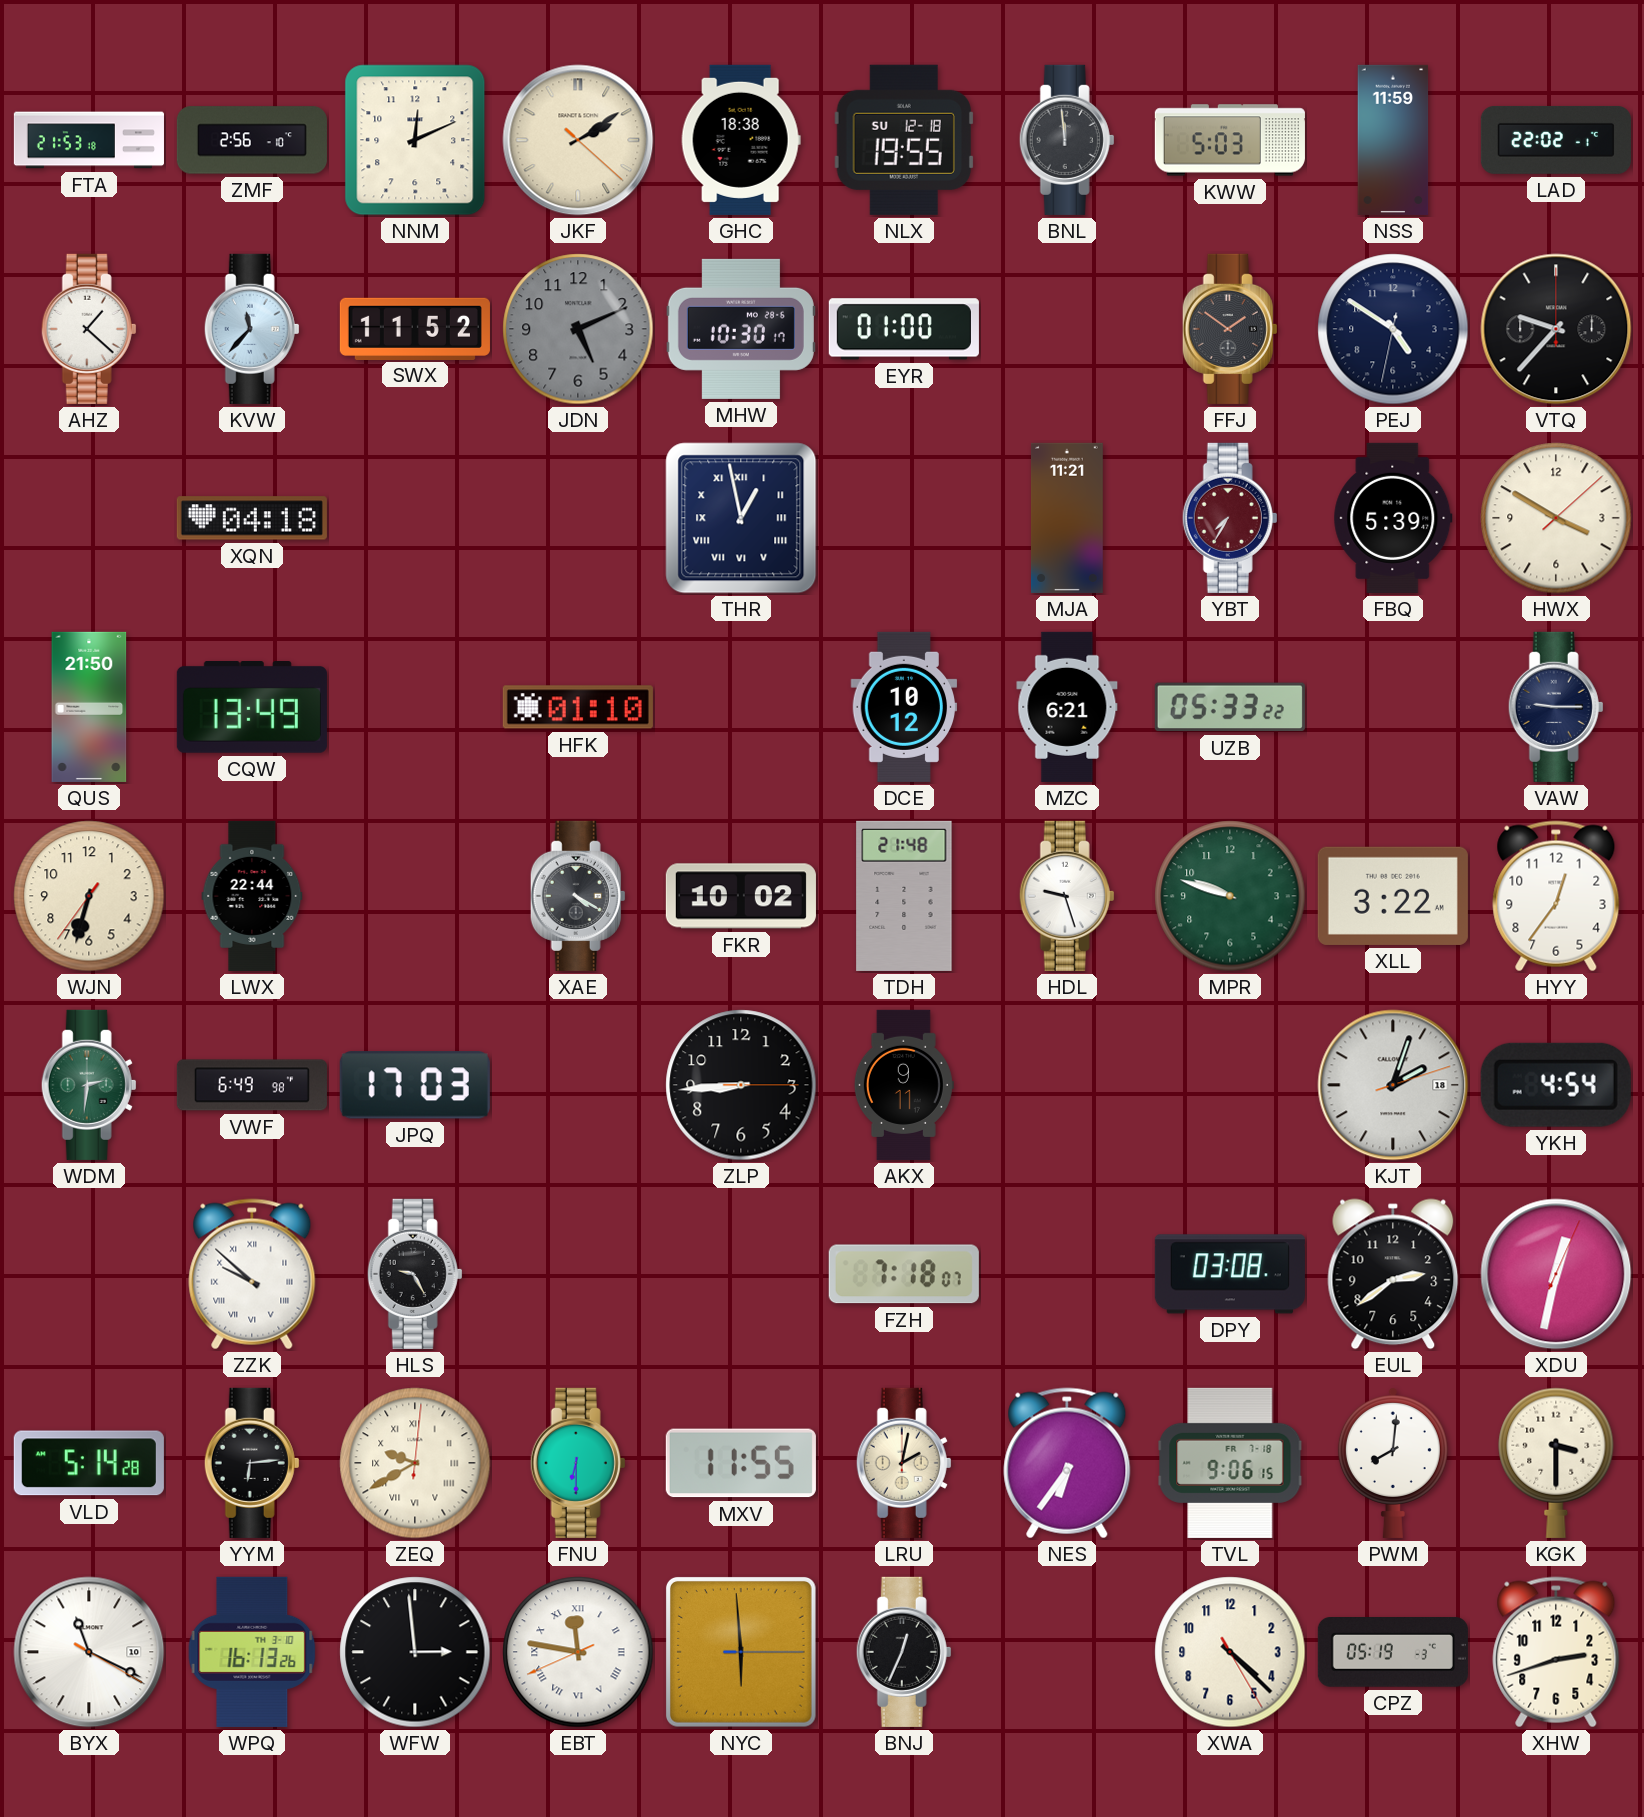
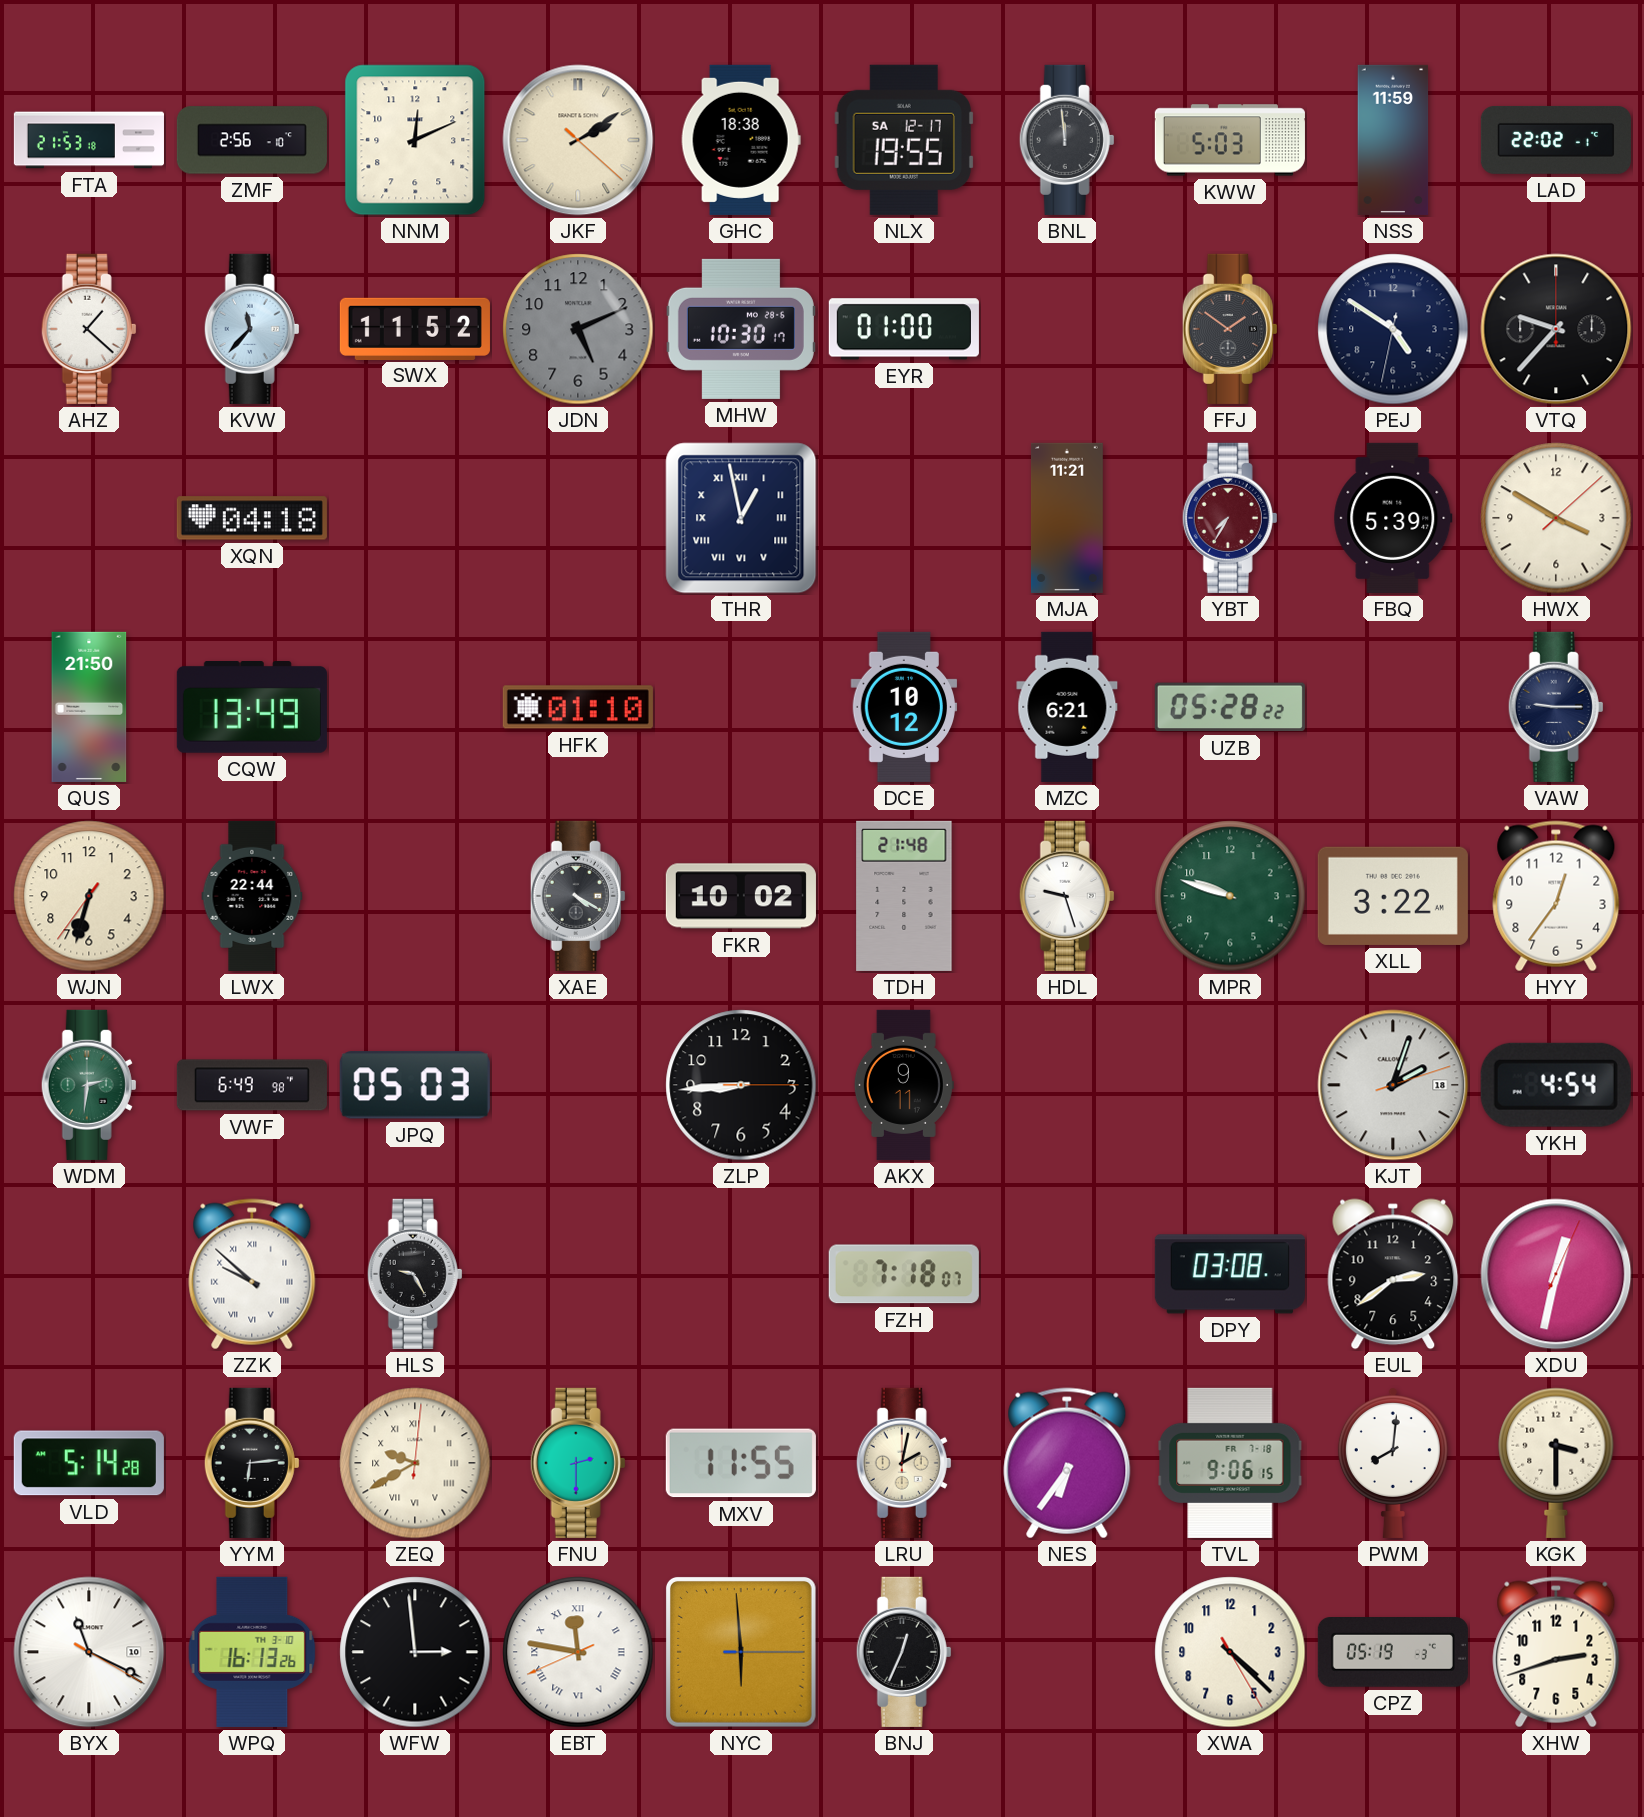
NLX date: SU 12-18 -> SA 12-17 (904, 140)
UZB: 05:33 -> 05:28 (1230, 707)
JPQ: 17:03 -> 05:03 (415, 1085)
FNU: 6:30 -> 2:30 (578, 1463)
